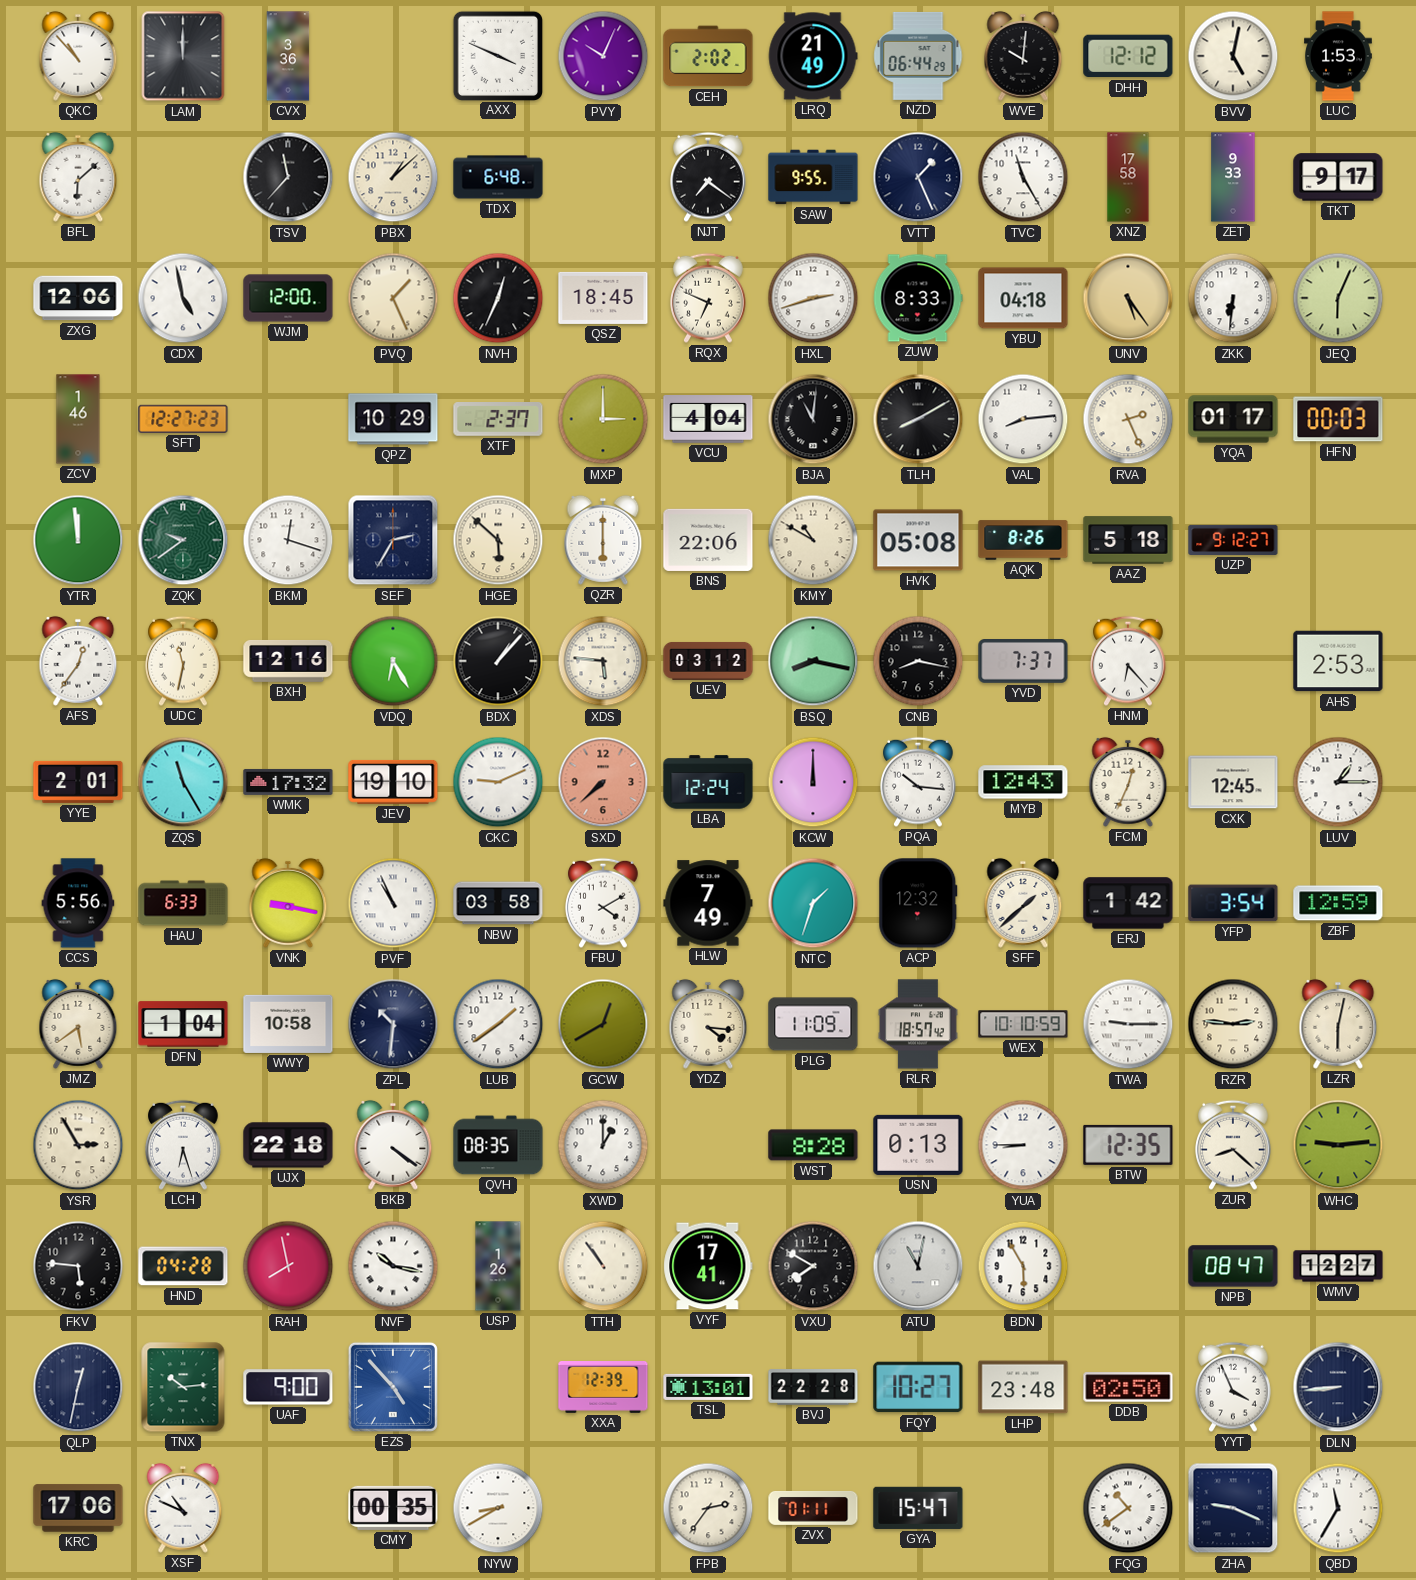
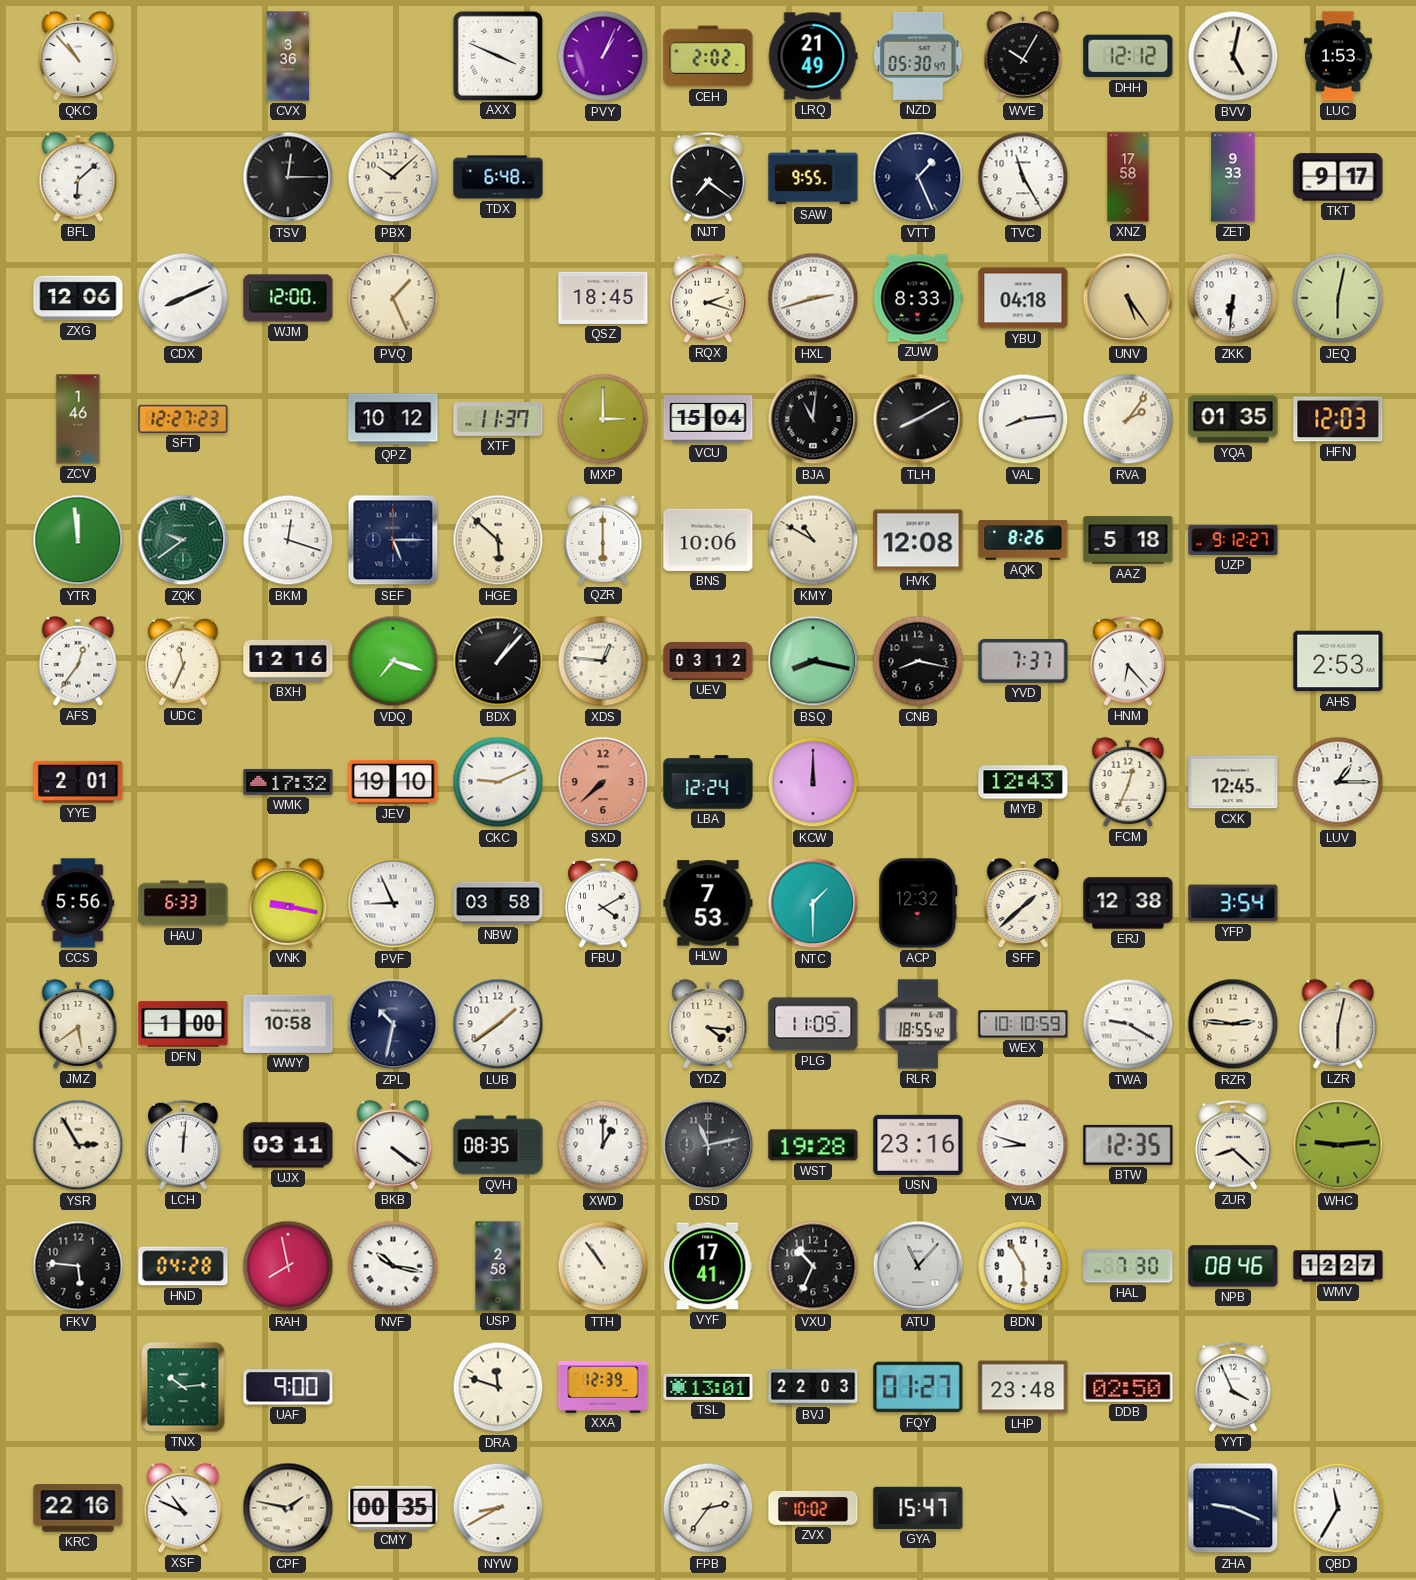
LAM: 12:00 -> none (183, 56)
PVY: 10:04 -> 1:04 (603, 56)
NZD: 06:44 -> 05:30 (918, 56)
WVE: 10:01 -> 10:05 (1023, 56)
TSV: 11:37 -> 12:15 (288, 177)
PBX: 1:08 -> 10:08 (393, 177)
CDX: 4:58 -> 8:11 (183, 298)
NVH: 12:34 -> none (498, 298)
RQX: 6:49 -> 2:18 (708, 298)
JEQ: 6:04 -> 6:02 (1338, 298)
QPZ: 10:29 -> 10:12 (393, 419)
XTF: 2:37 -> 11:37 (498, 420)
VCU: 4:04 -> 15:04 (708, 419)
RVA: 2:26 -> 2:06 (1128, 419)
YQA: 01:17 -> 01:35 (1233, 419)
HFN: 00:03 -> 12:03 (1338, 419)
SEF: 2:35 -> 5:15 (393, 540)
BNS: 22:06 -> 10:06 (708, 540)
HVK: 05:08 -> 12:08 (918, 540)
UDC: 11:32 -> 11:34 (183, 661)
VDQ: 6:25 -> 7:18 (393, 661)
XDS: 5:46 -> 12:46 (603, 661)
ZQS: 11:25 -> none (183, 782)
PQA: 10:16 -> none (918, 782)
PVF: 10:56 -> 8:56 (393, 903)
HLW: 7:49 -> 7:53 (708, 903)
NTC: 1:33 -> 1:30 (813, 903)
ERJ: 1:42 -> 12:38 (1128, 903)
ZBF: 12:59 -> none (1338, 903)
DFN: 1:04 -> 1:00 (183, 1024)
ZPL: 10:31 -> 10:32 (393, 1024)
GCW: 12:40 -> none (603, 1024)
RLR: 18:57 -> 18:55 (918, 1024)
TWA: 9:15 -> 9:20 (1128, 1024)
LCH: 6:27 -> 12:01 (183, 1145)
UJX: 22:18 -> 03:11 (288, 1145)
DSD: none -> 11:13 (708, 1145)
WST: 8:28 -> 19:28 (813, 1145)
USN: 0:13 -> 23:16 (918, 1145)
YUA: 8:45 -> 8:48 (1023, 1145)
USP: 1:26 -> 2:58 (498, 1266)
VXU: 7:50 -> 10:34 (813, 1266)
ATU: 11:02 -> 11:07 (918, 1266)
HAL: none -> 7:30 (1128, 1266)
NPB: 08:47 -> 08:46 (1233, 1266)
QLP: 12:32 -> none (78, 1387)
EZS: 4:53 -> none (393, 1387)
DRA: none -> 11:48 (498, 1387)
BVJ: 22:28 -> 22:03 (813, 1387)
FQY: 10:27 -> 01:27 (918, 1387)
DLN: 8:44 -> none (1338, 1387)
KRC: 17:06 -> 22:16 (78, 1508)
CPF: none -> 1:47 (288, 1508)
ZVX: 01:11 -> 10:02 (813, 1508)
FQG: 10:39 -> none (1128, 1508)
